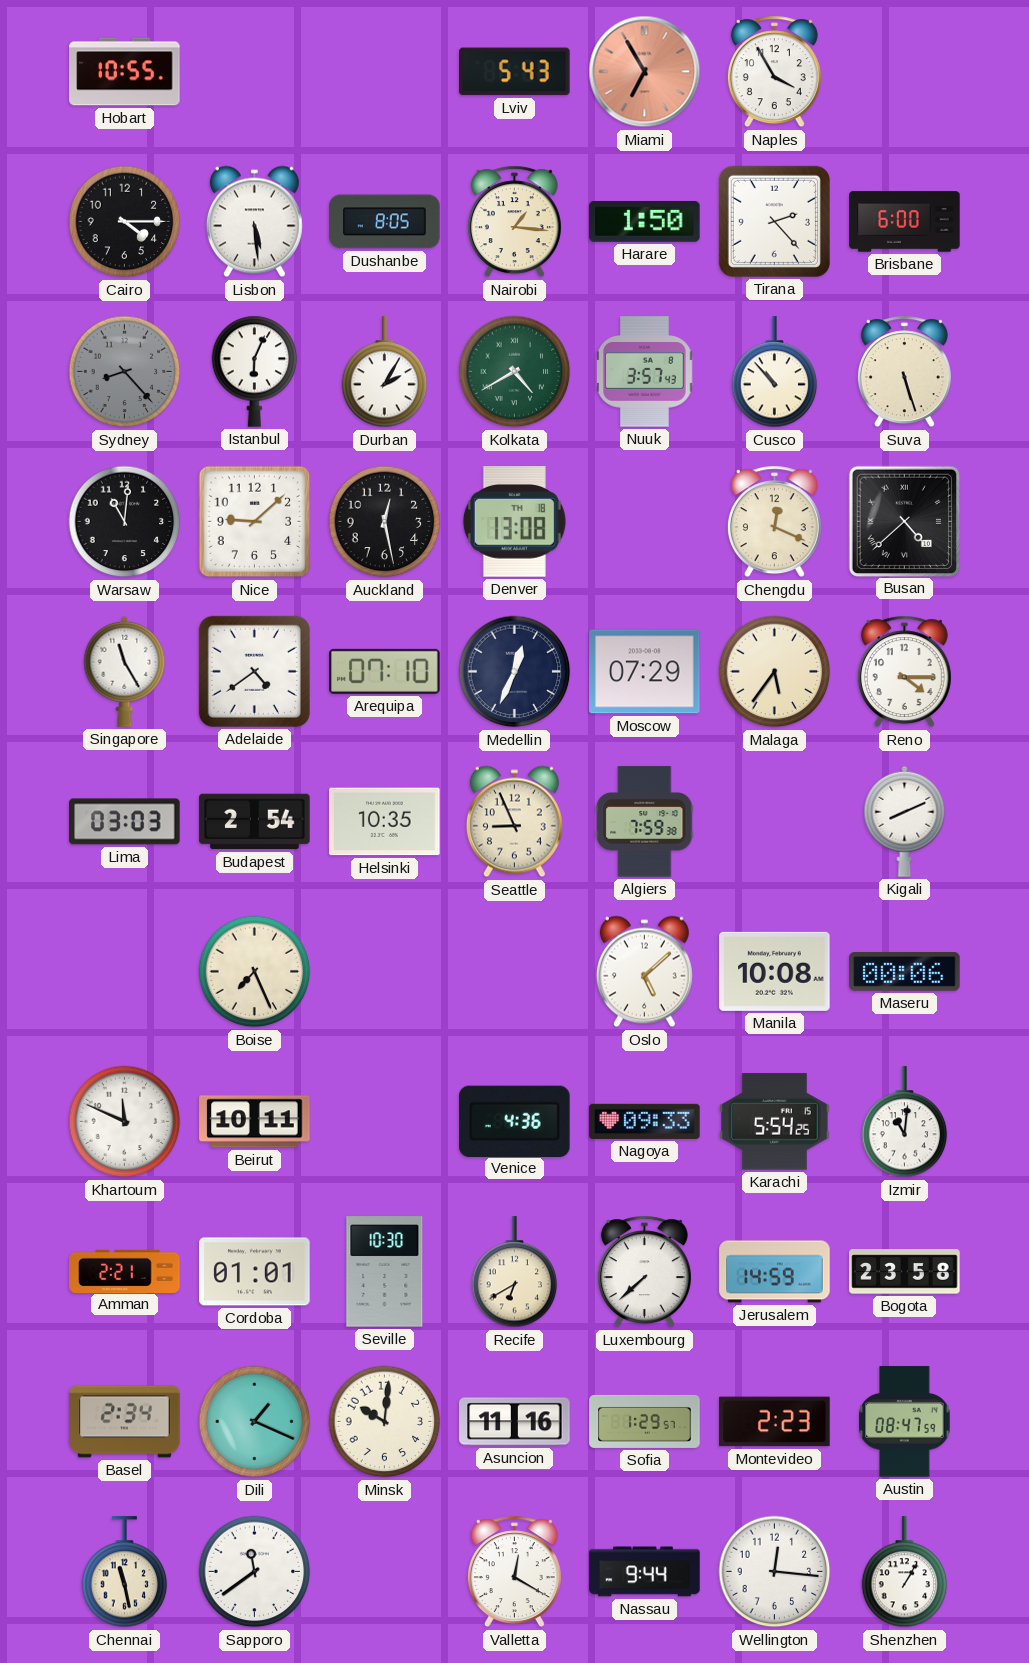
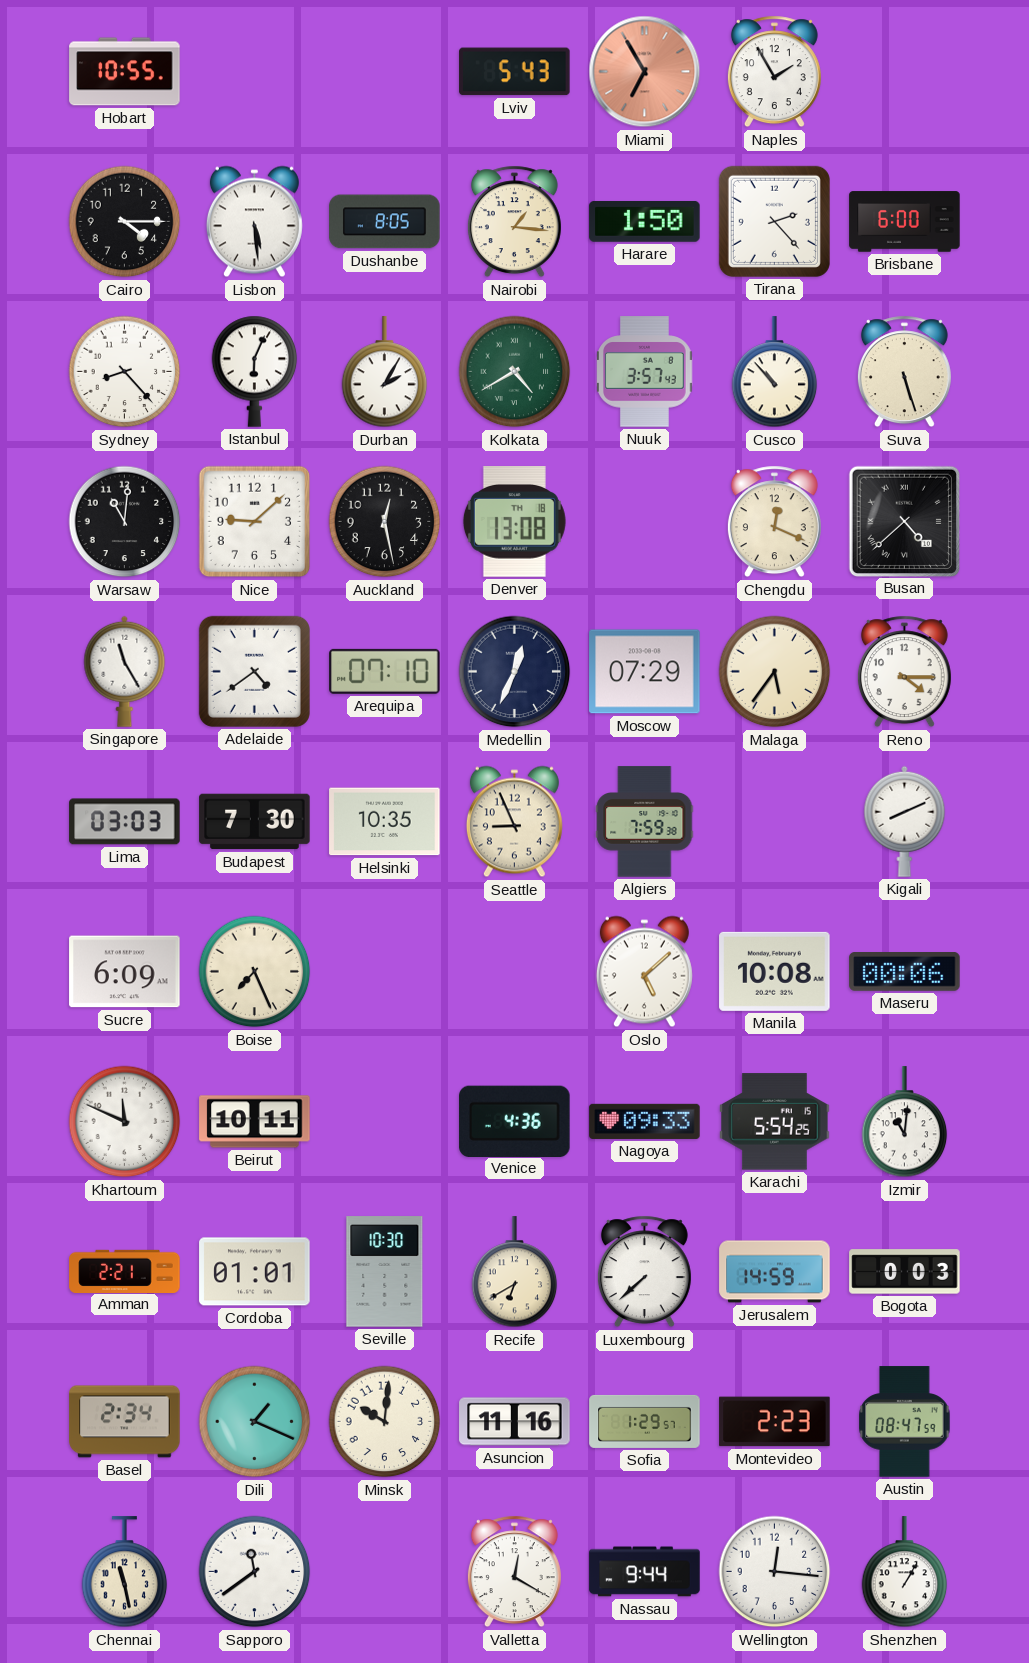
Naples: 3:55 -> 1:55 (774, 72)
Sydney dial: grey -> white (125, 372)
Budapest: 2:54 -> 7:30 (255, 822)
Sucre: none -> 6:09 (125, 972)
Bogota: 23:58 -> 0:03 (905, 1272)
